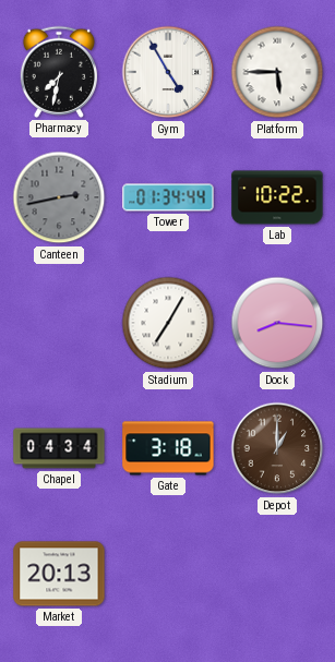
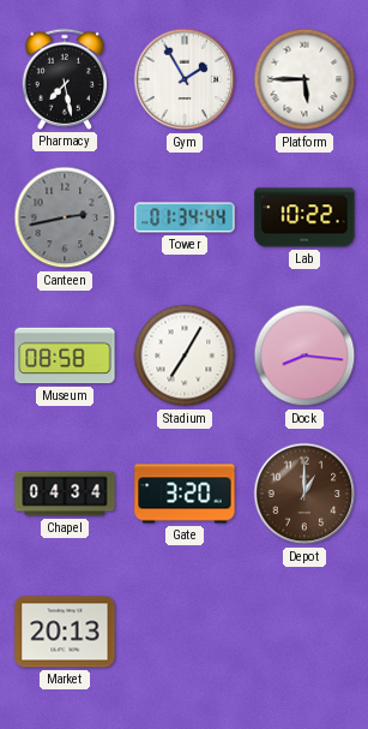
Pharmacy: 7:32 -> 7:28 (65, 79)
Gym: 4:55 -> 1:55 (185, 79)
Museum: none -> 08:58 (65, 355)
Gate: 3:18 -> 3:20 (185, 494)
